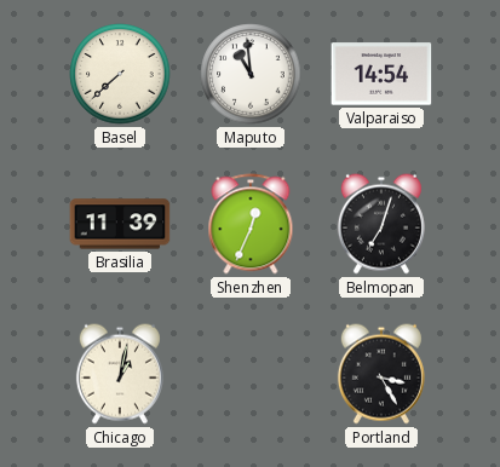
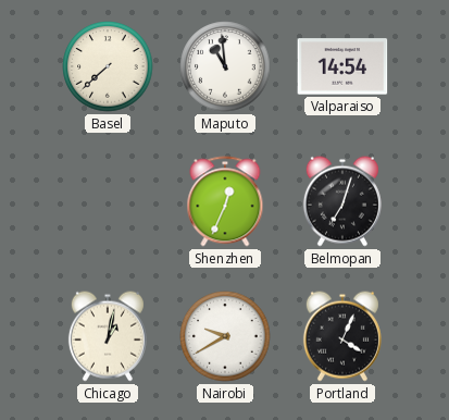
Brasilia: 11:39 -> none (120, 224)
Nairobi: none -> 9:40 (225, 336)
Portland: 3:25 -> 4:04 (342, 336)
